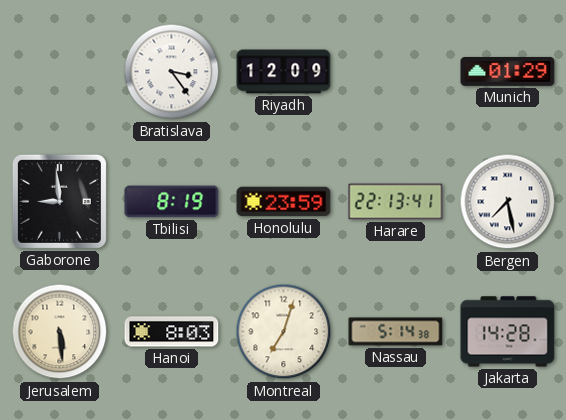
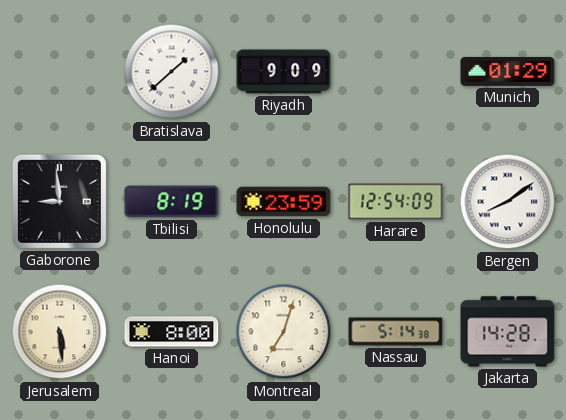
Bratislava: 3:24 -> 1:38 (172, 72)
Riyadh: 12:09 -> 9:09 (284, 72)
Harare: 22:13 -> 12:54 (396, 202)
Bergen: 7:28 -> 8:09 (508, 202)
Hanoi: 8:03 -> 8:00 (172, 332)
